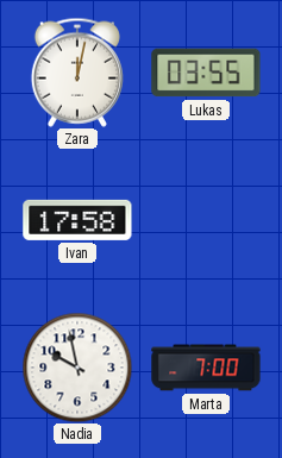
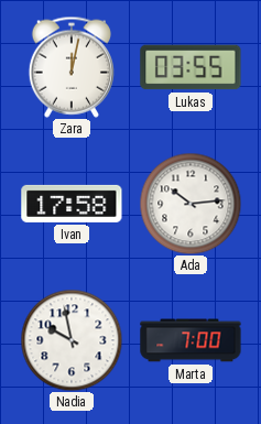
Ada: none -> 10:14 (191, 204)
